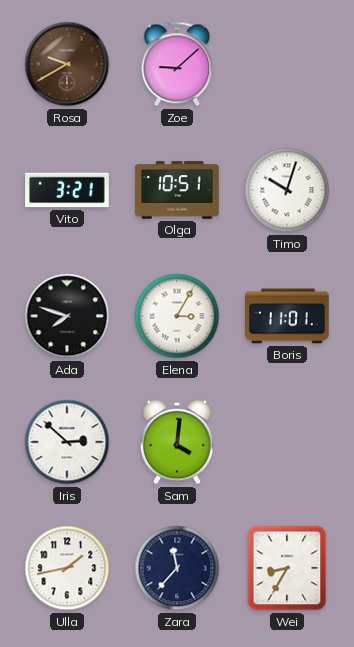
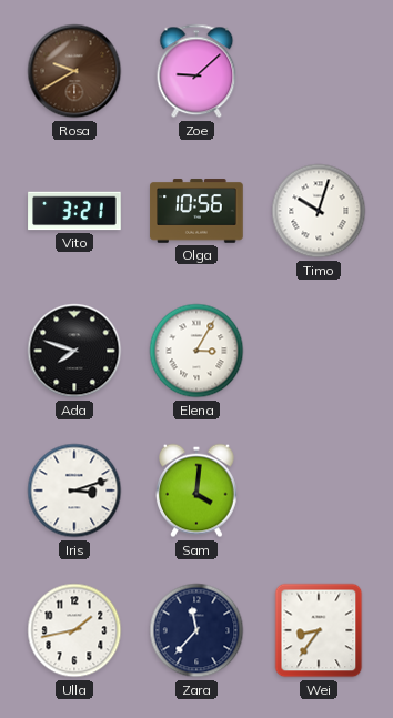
Olga: 10:51 -> 10:56 (196, 211)
Boris: 11:01 -> none (287, 316)
Iris: 2:52 -> 3:12 (74, 491)
Wei: 8:35 -> 8:36 (319, 630)
